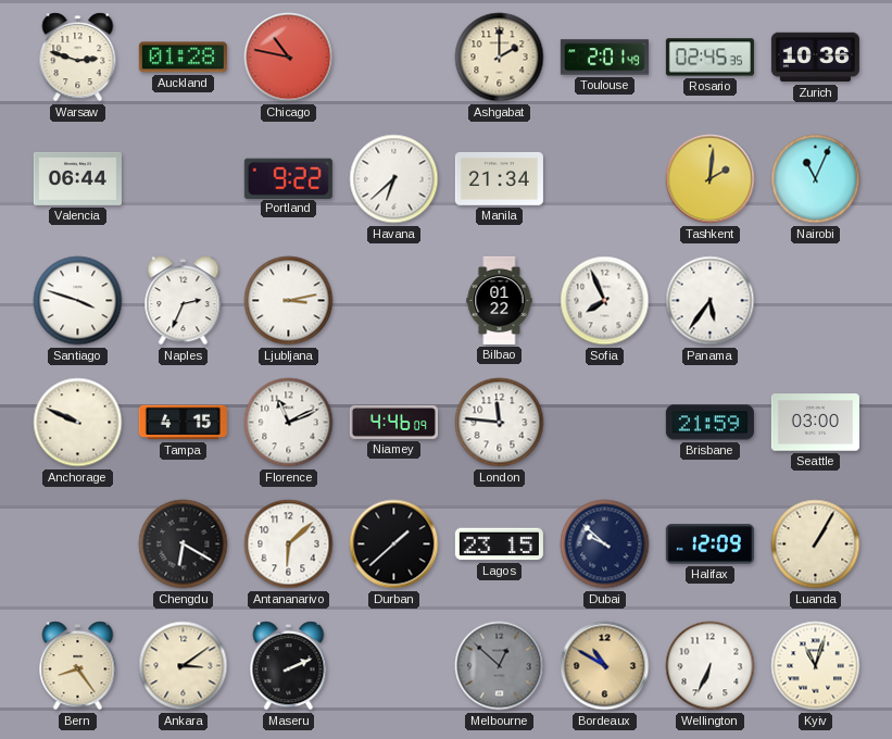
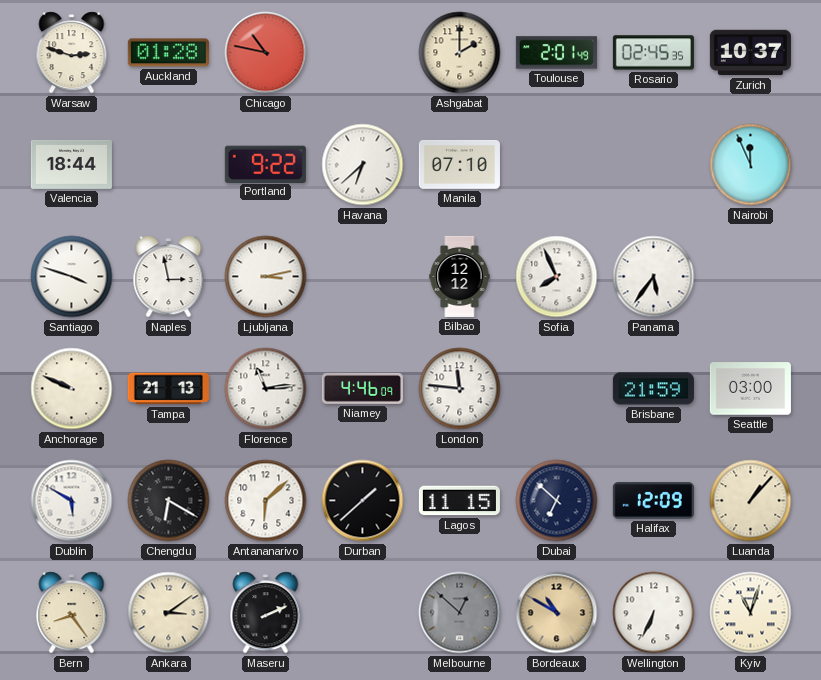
Zurich: 10:36 -> 10:37 (750, 53)
Valencia: 06:44 -> 18:44 (71, 164)
Manila: 21:34 -> 07:10 (459, 164)
Tashkent: 2:01 -> none (711, 179)
Nairobi: 11:04 -> 11:56 (751, 165)
Naples: 2:34 -> 2:58 (169, 277)
Bilbao: 01:22 -> 12:12 (460, 276)
Tampa: 4:15 -> 21:13 (168, 389)
Florence: 11:11 -> 11:14 (266, 389)
Dublin: none -> 5:50 (72, 501)
Lagos: 23:15 -> 11:15 (459, 501)
Dubai: 9:52 -> 6:52 (557, 501)
Luanda: 1:05 -> 1:07 (751, 501)
